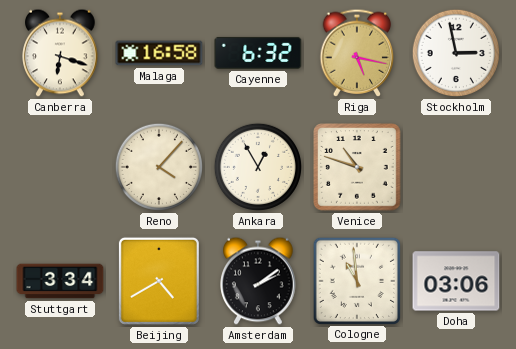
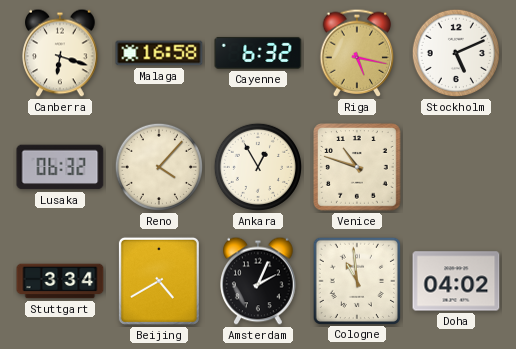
Stockholm: 2:58 -> 5:11 (456, 53)
Lusaka: none -> 06:32 (60, 167)
Amsterdam: 2:09 -> 2:04 (258, 281)
Doha: 03:06 -> 04:02 (456, 281)
